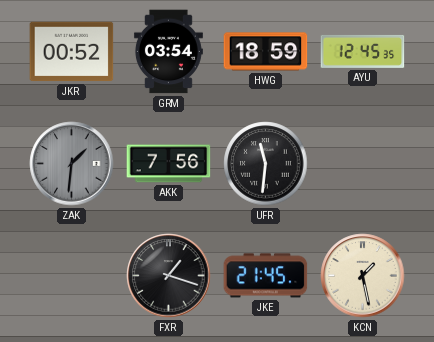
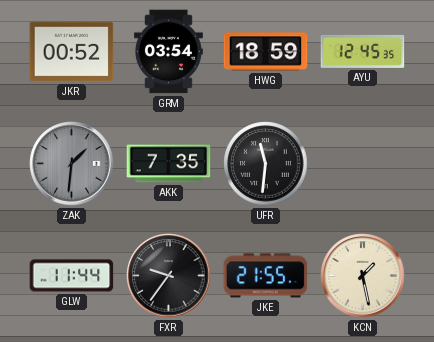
AKK: 7:56 -> 7:35 (169, 164)
GLW: none -> 11:44 (72, 276)
FXR: 1:18 -> 9:36 (169, 276)
JKE: 21:45 -> 21:55 (266, 276)
